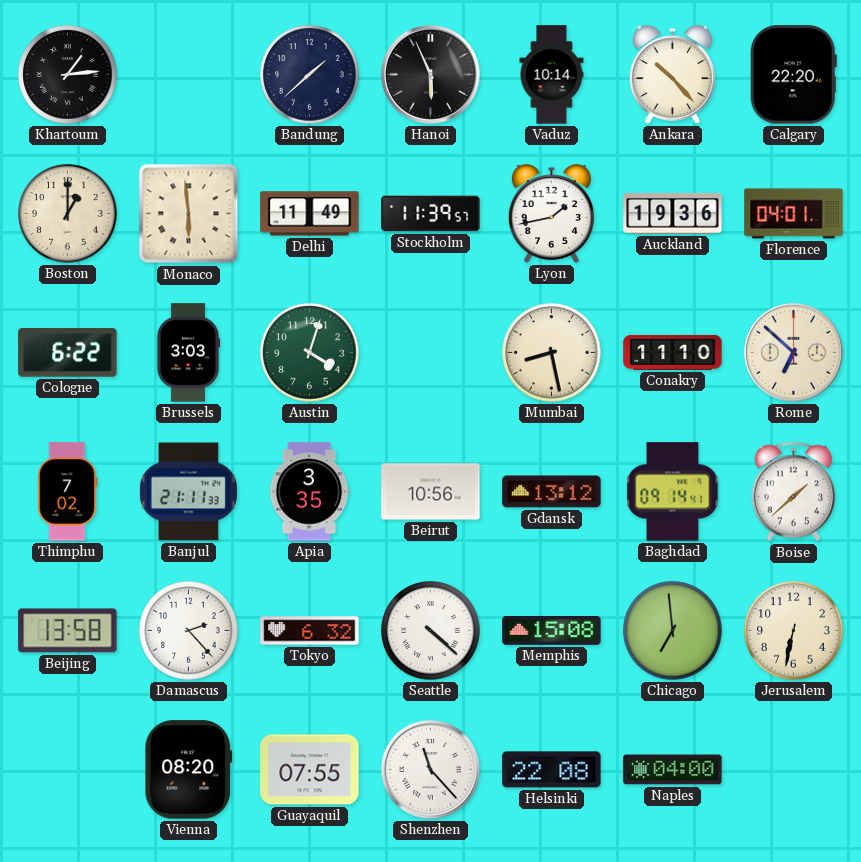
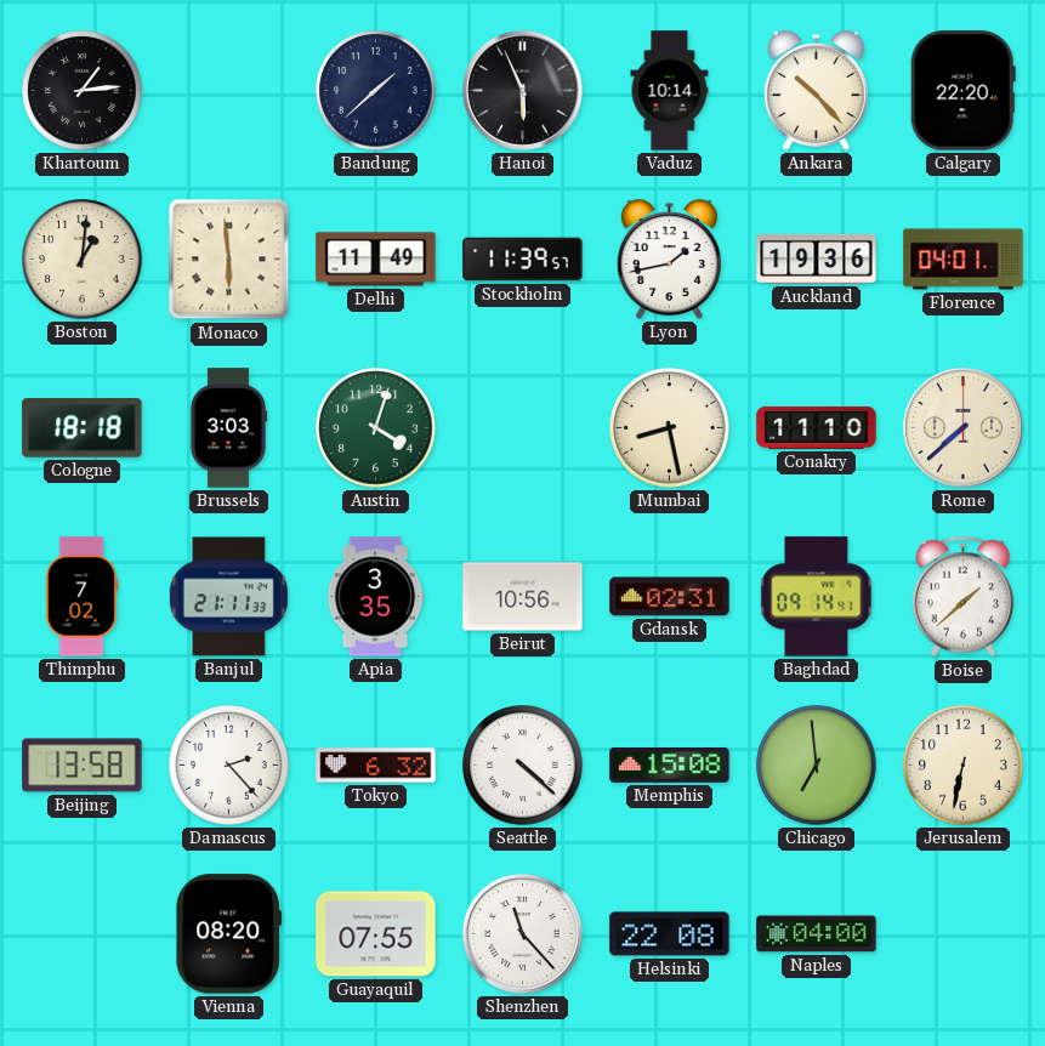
Boston: 1:00 -> 1:01 (83, 260)
Cologne: 6:22 -> 18:18 (83, 428)
Rome: 6:52 -> 7:38 (962, 427)
Gdansk: 13:12 -> 02:31 (670, 597)
